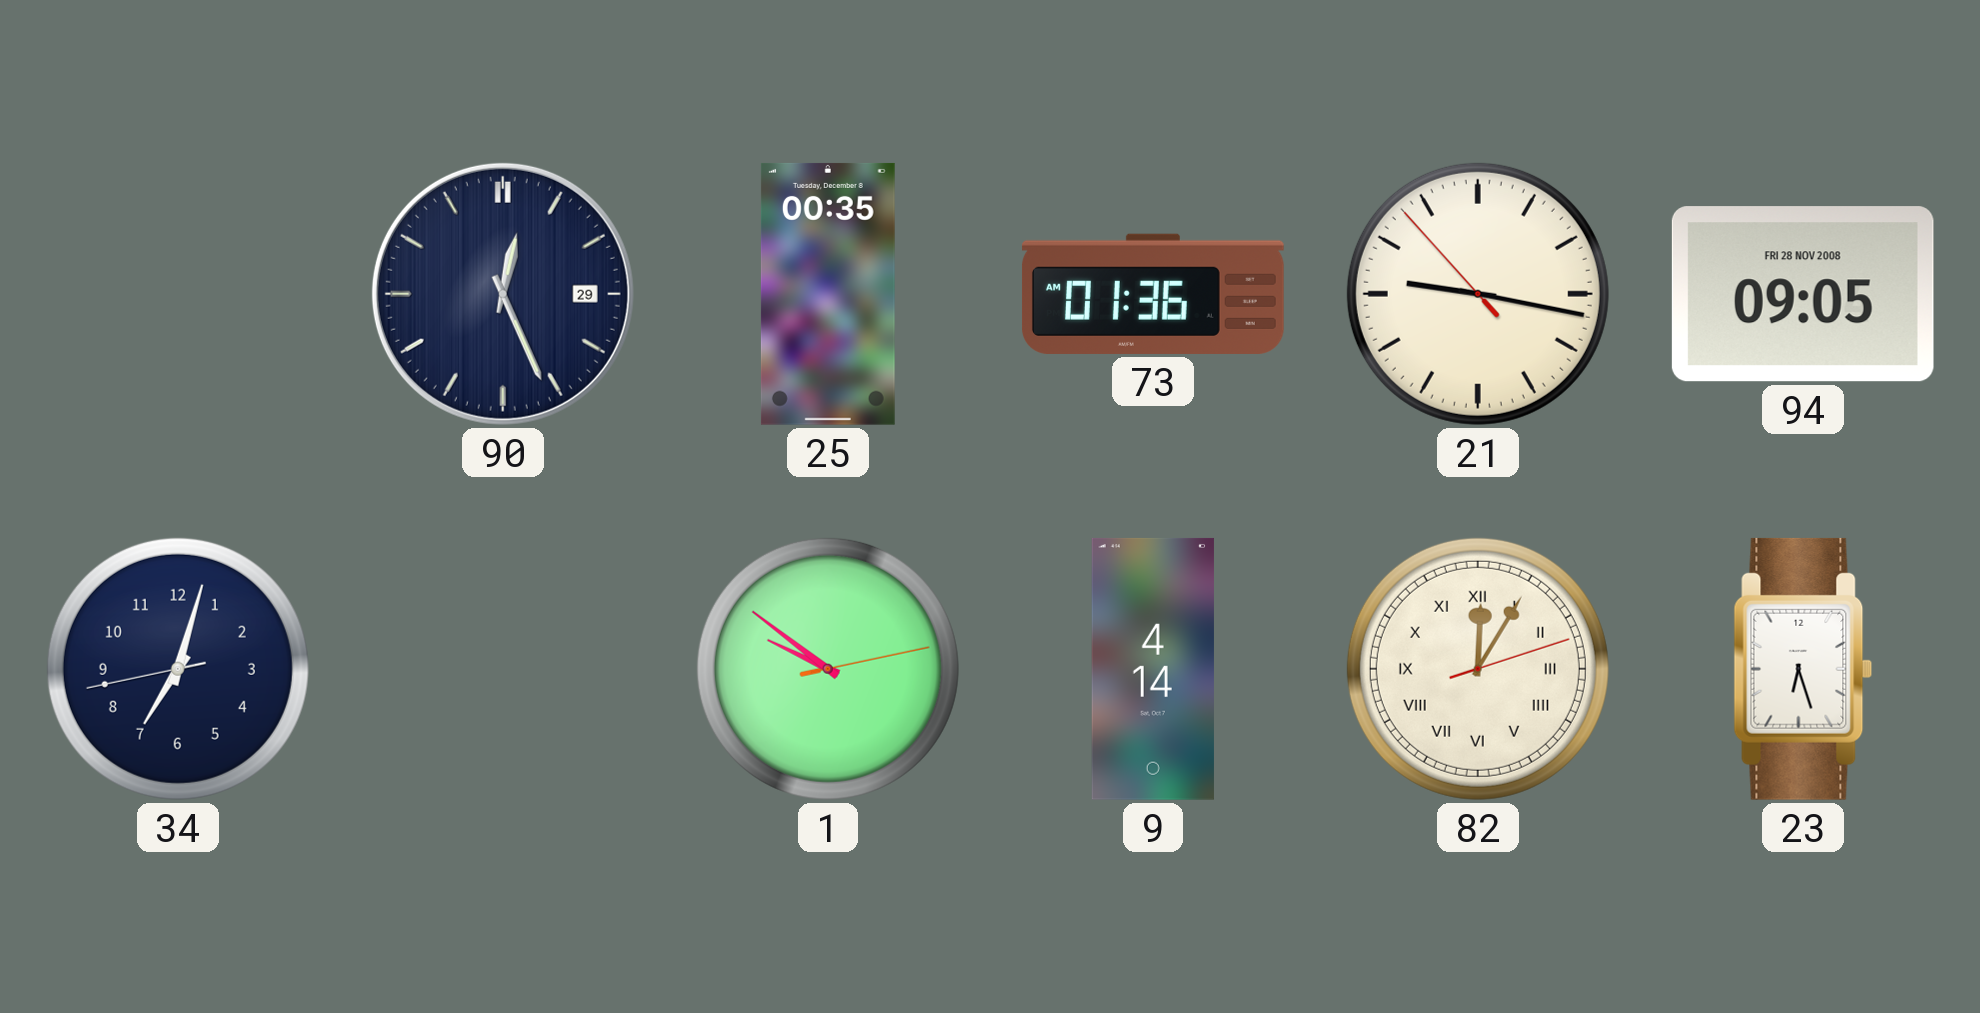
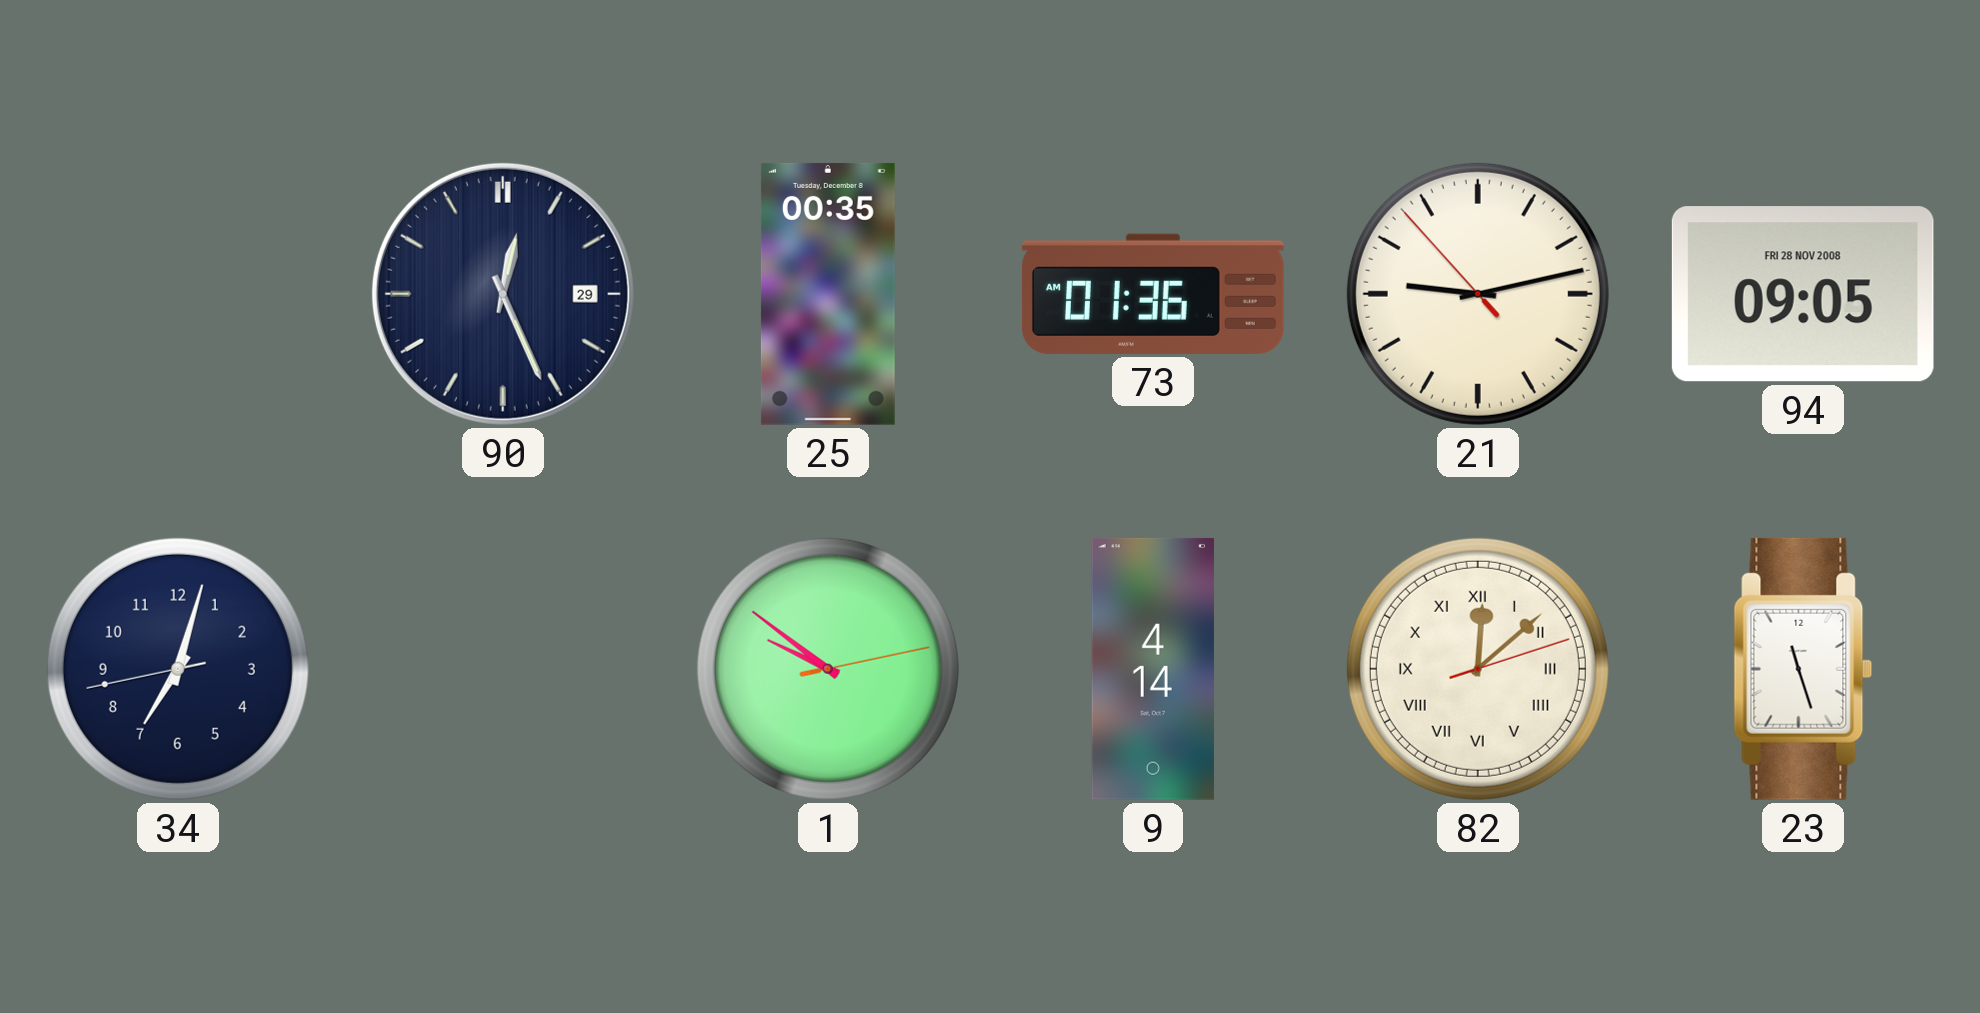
21: 9:16 -> 9:12 (1478, 294)
82: 12:05 -> 12:08 (1478, 669)
23: 6:27 -> 11:27 (1803, 669)
